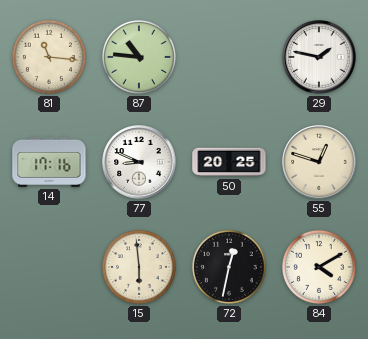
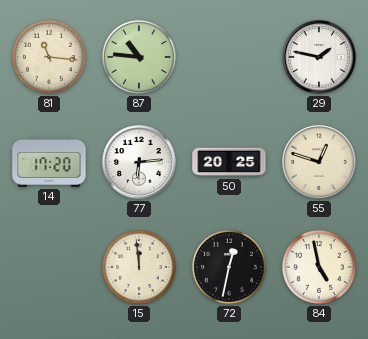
14: 17:16 -> 17:20 (49, 162)
77: 8:49 -> 6:14 (139, 162)
15: 5:59 -> 11:59 (139, 267)
84: 4:10 -> 4:58 (319, 267)
